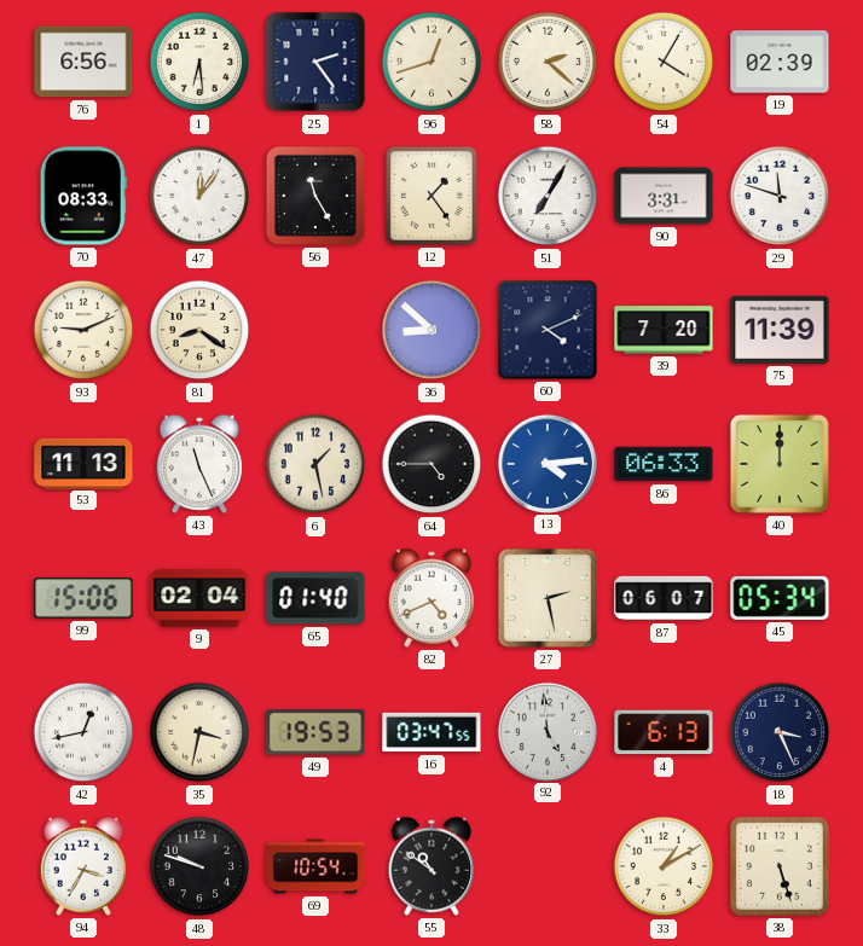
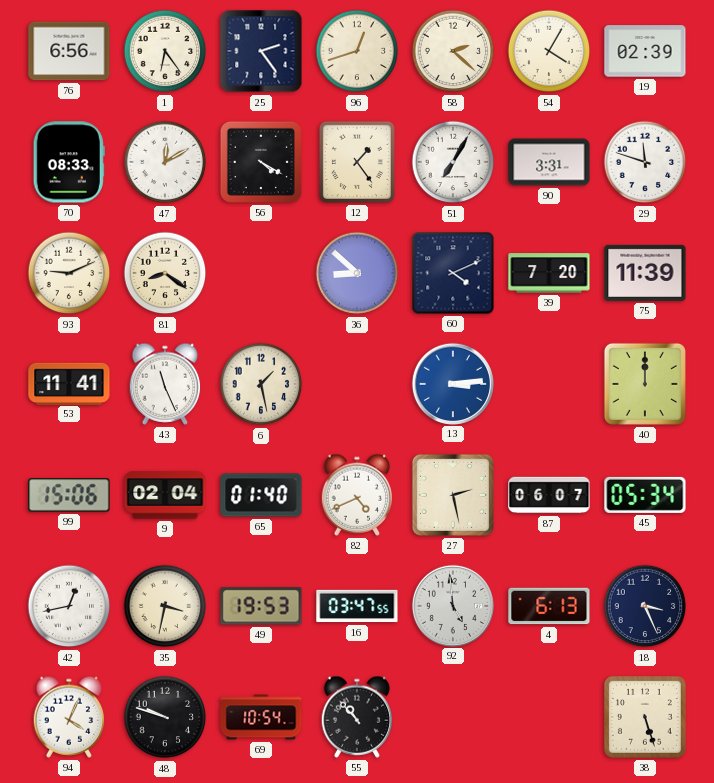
1: 6:29 -> 6:24 (165, 51)
47: 12:06 -> 12:10 (165, 162)
56: 11:25 -> 4:20 (261, 162)
53: 11:13 -> 11:41 (69, 383)
64: 4:45 -> none (431, 464)
13: 4:14 -> 3:14 (452, 383)
86: 06:33 -> none (664, 464)
94: 3:35 -> 4:04 (69, 717)
55: 10:51 -> 10:53 (357, 717)
33: 1:10 -> none (664, 866)
